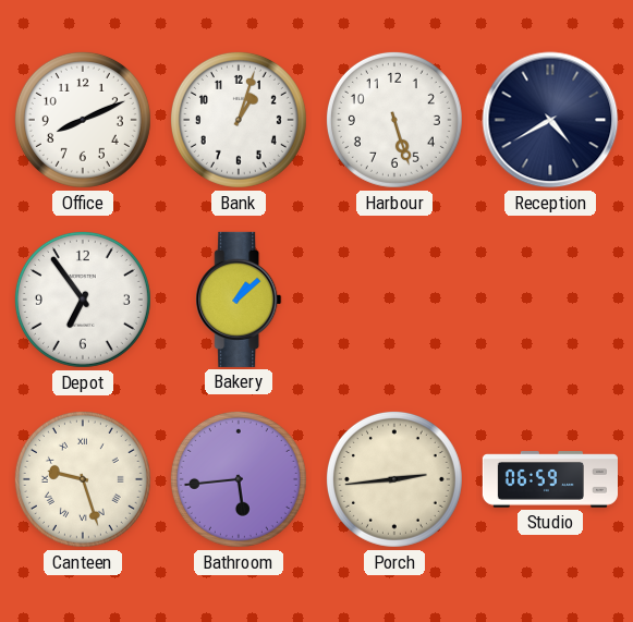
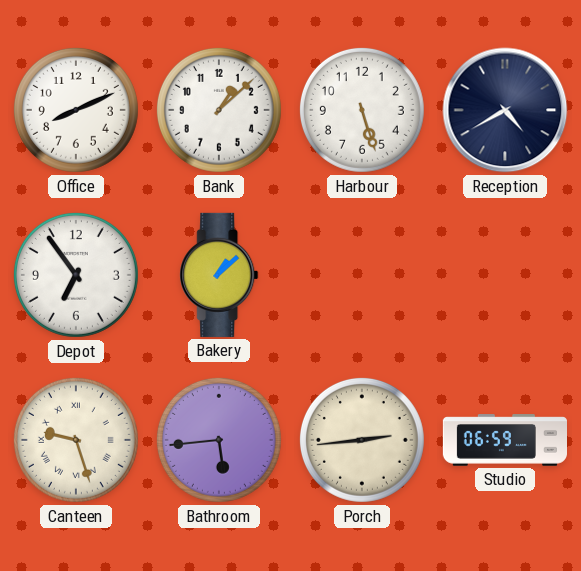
Bank: 1:03 -> 1:08 (219, 110)
